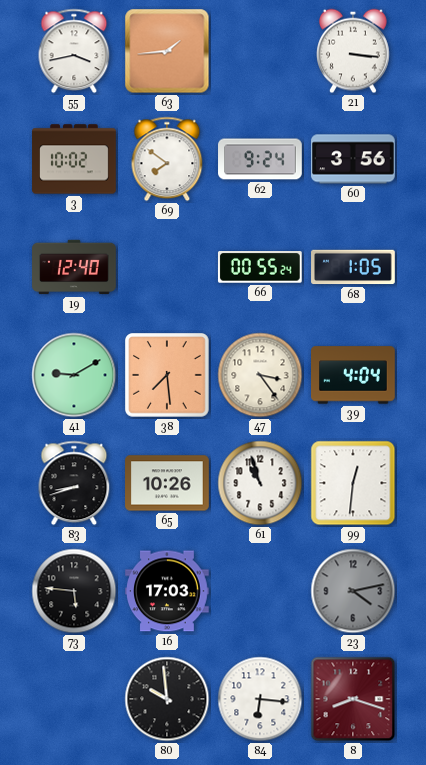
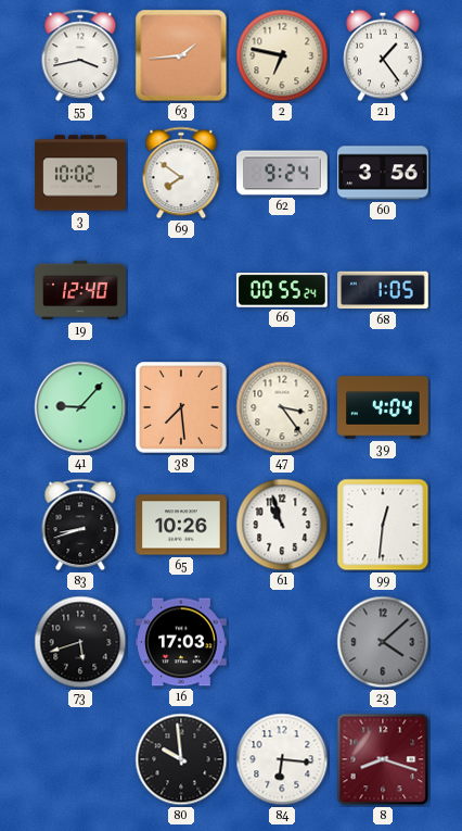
2: none -> 6:47 (282, 55)
21: 3:16 -> 1:24 (384, 55)
41: 9:10 -> 9:07 (80, 407)
73: 5:46 -> 5:42 (80, 642)
23: 4:13 -> 4:08 (383, 642)
